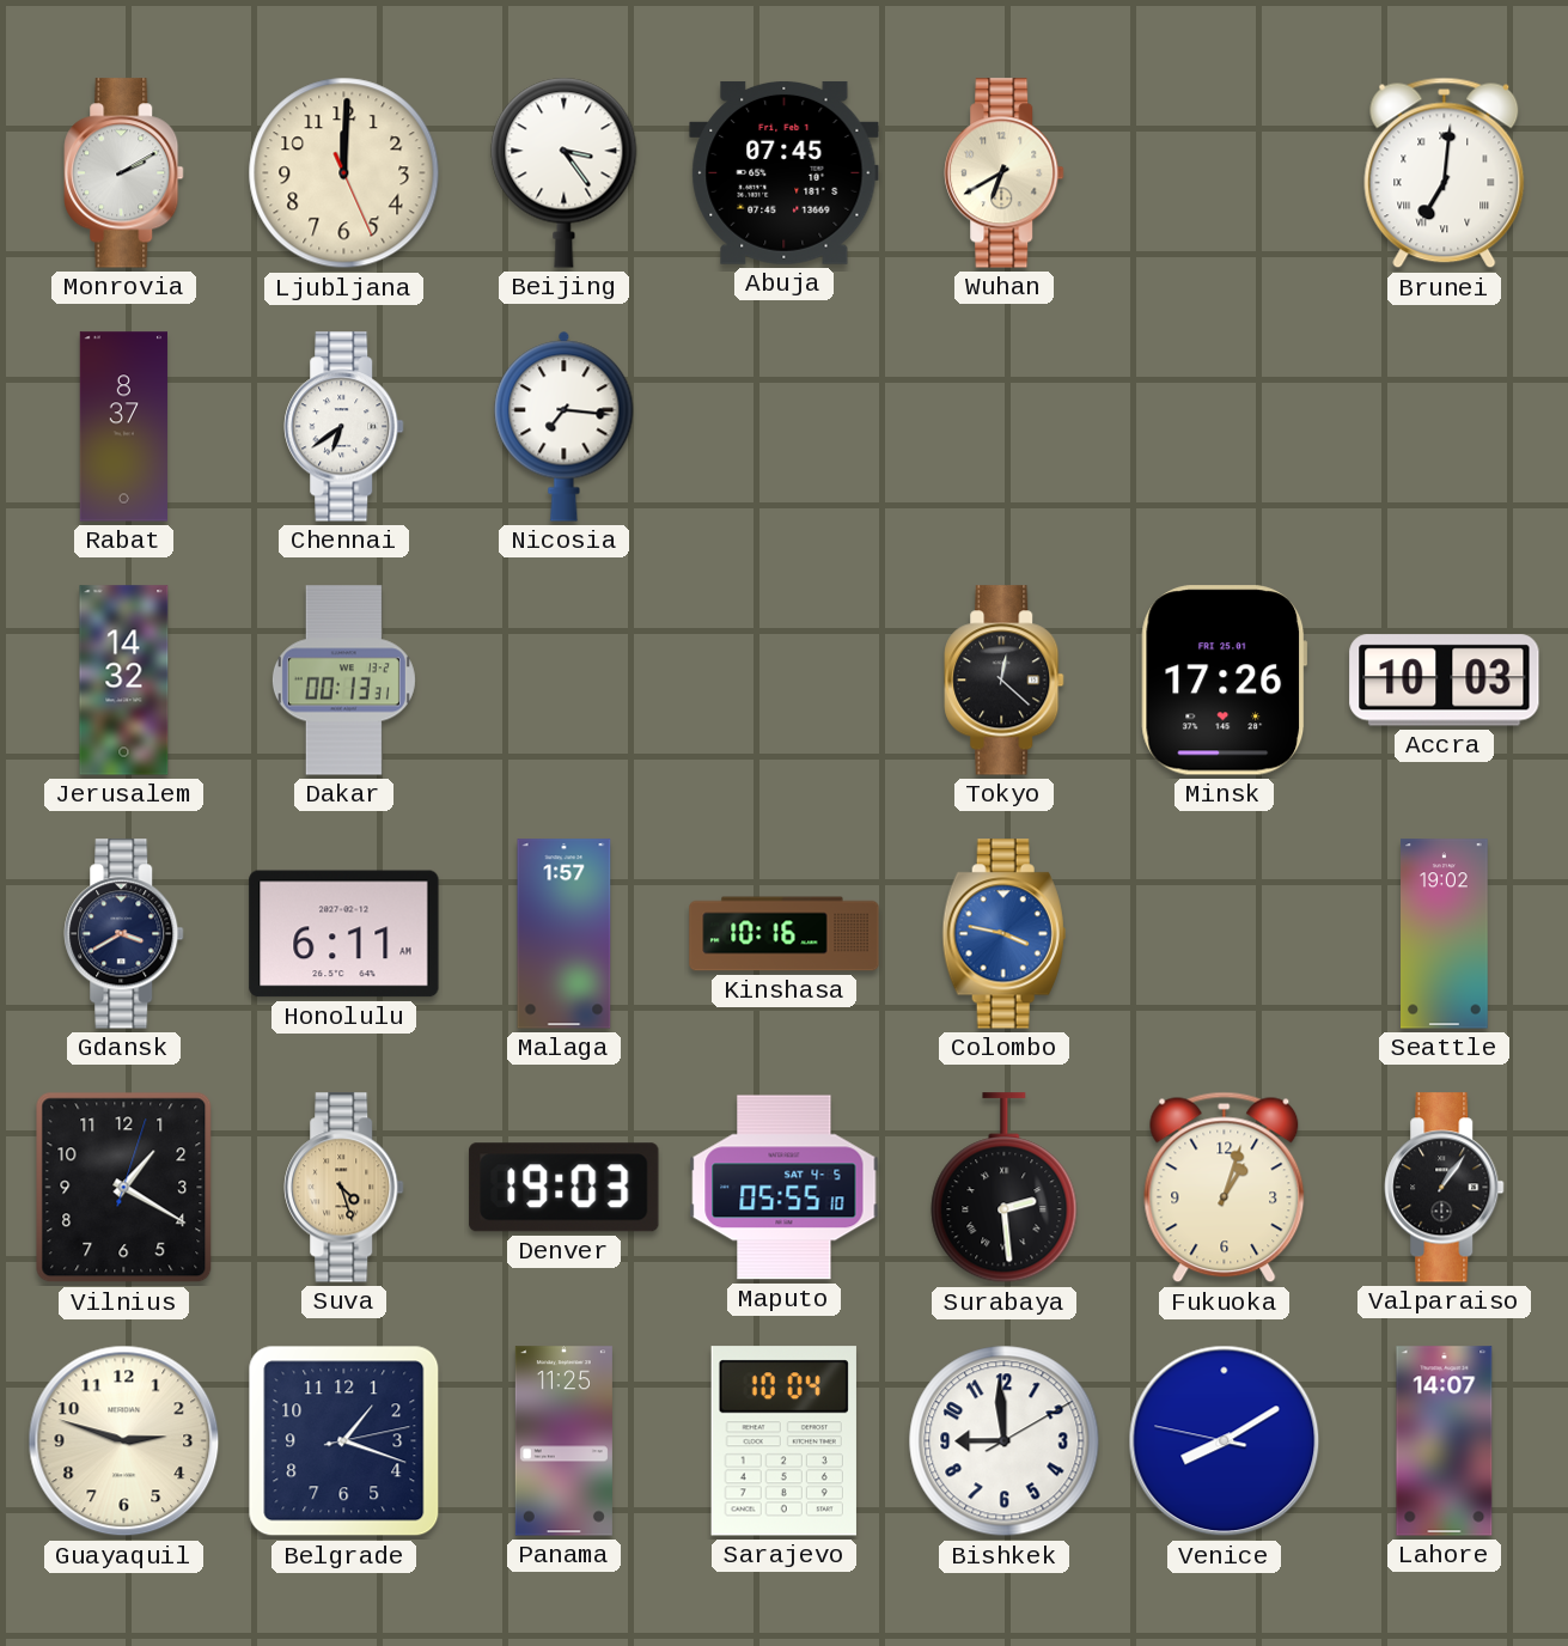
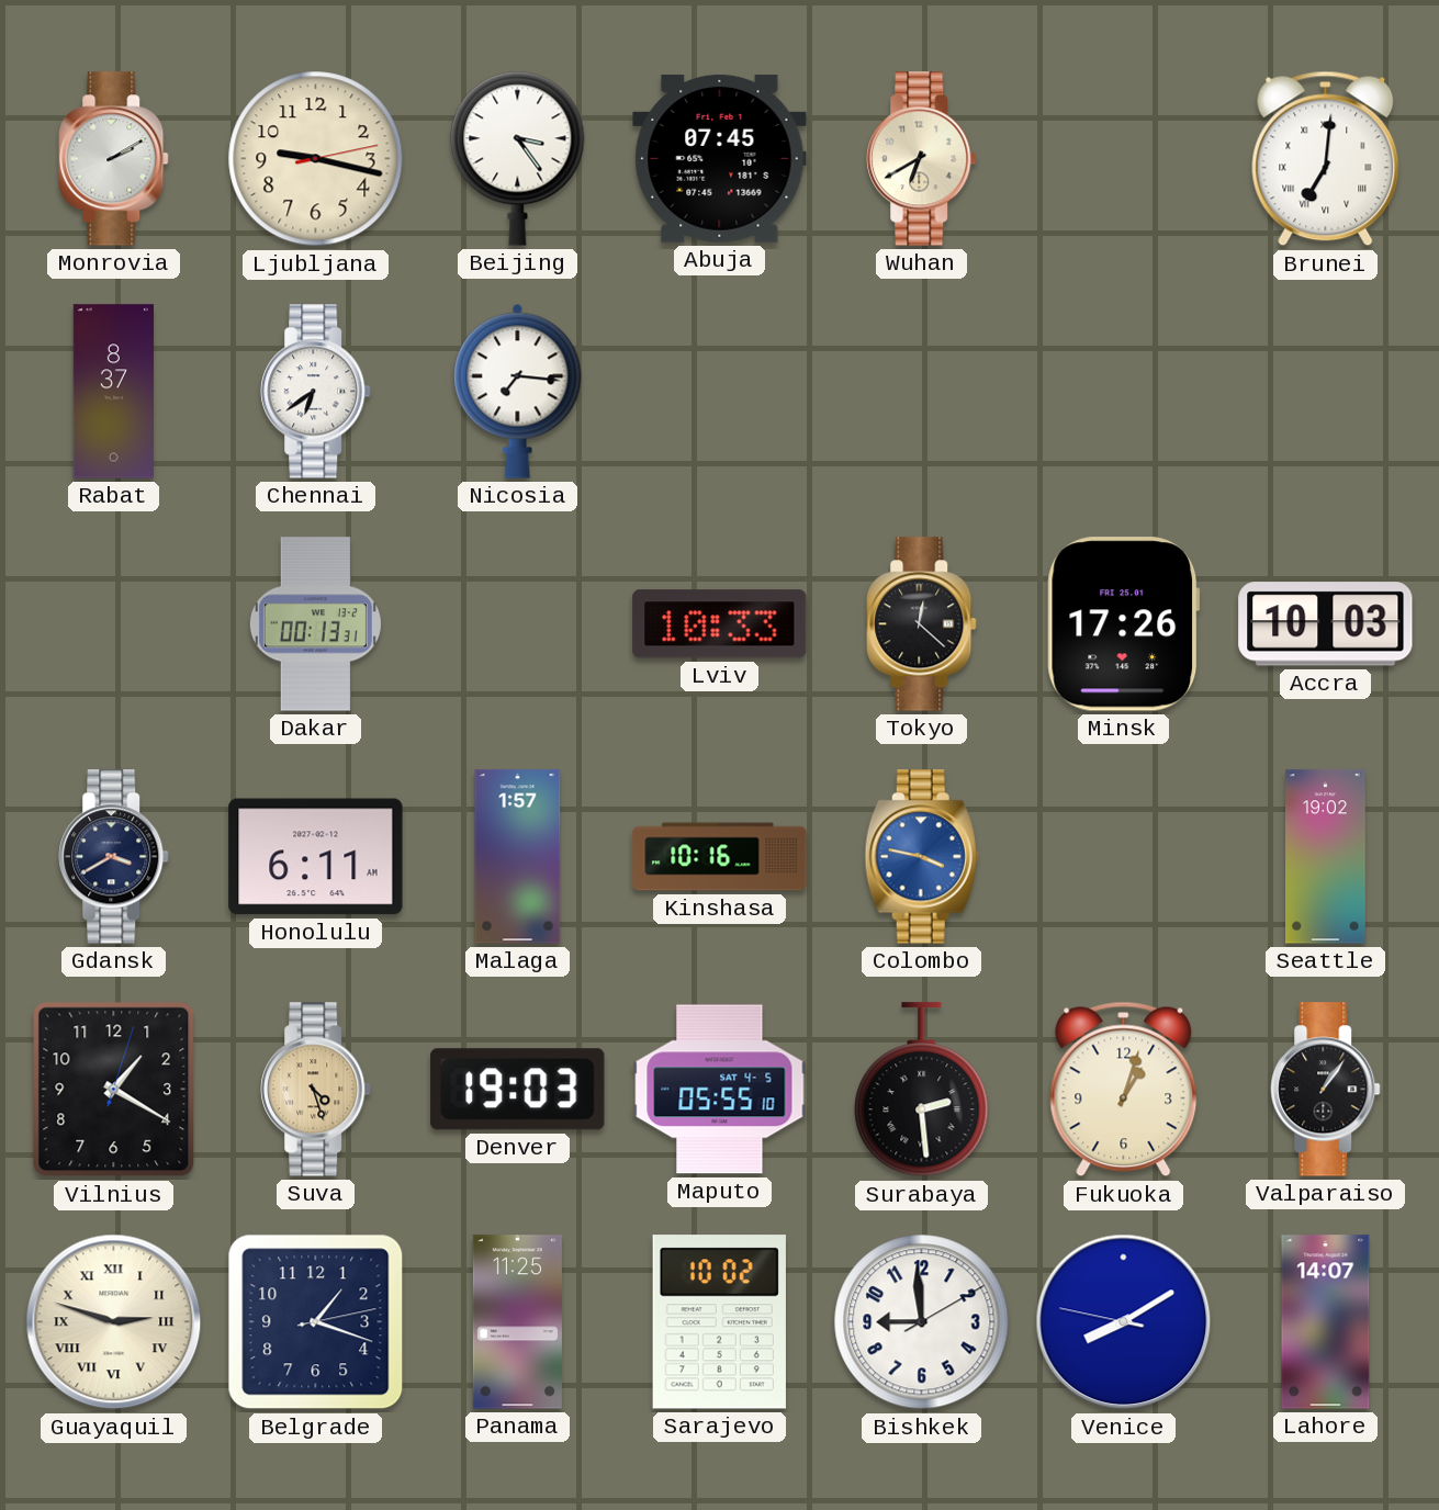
Ljubljana: 12:00 -> 9:17 (316, 159)
Jerusalem: 14:32 -> none (124, 681)
Lviv: none -> 10:33 (720, 624)
Guayaquil numerals: Arabic -> Roman (114, 1322)
Sarajevo: 10:04 -> 10:02 (719, 1322)
